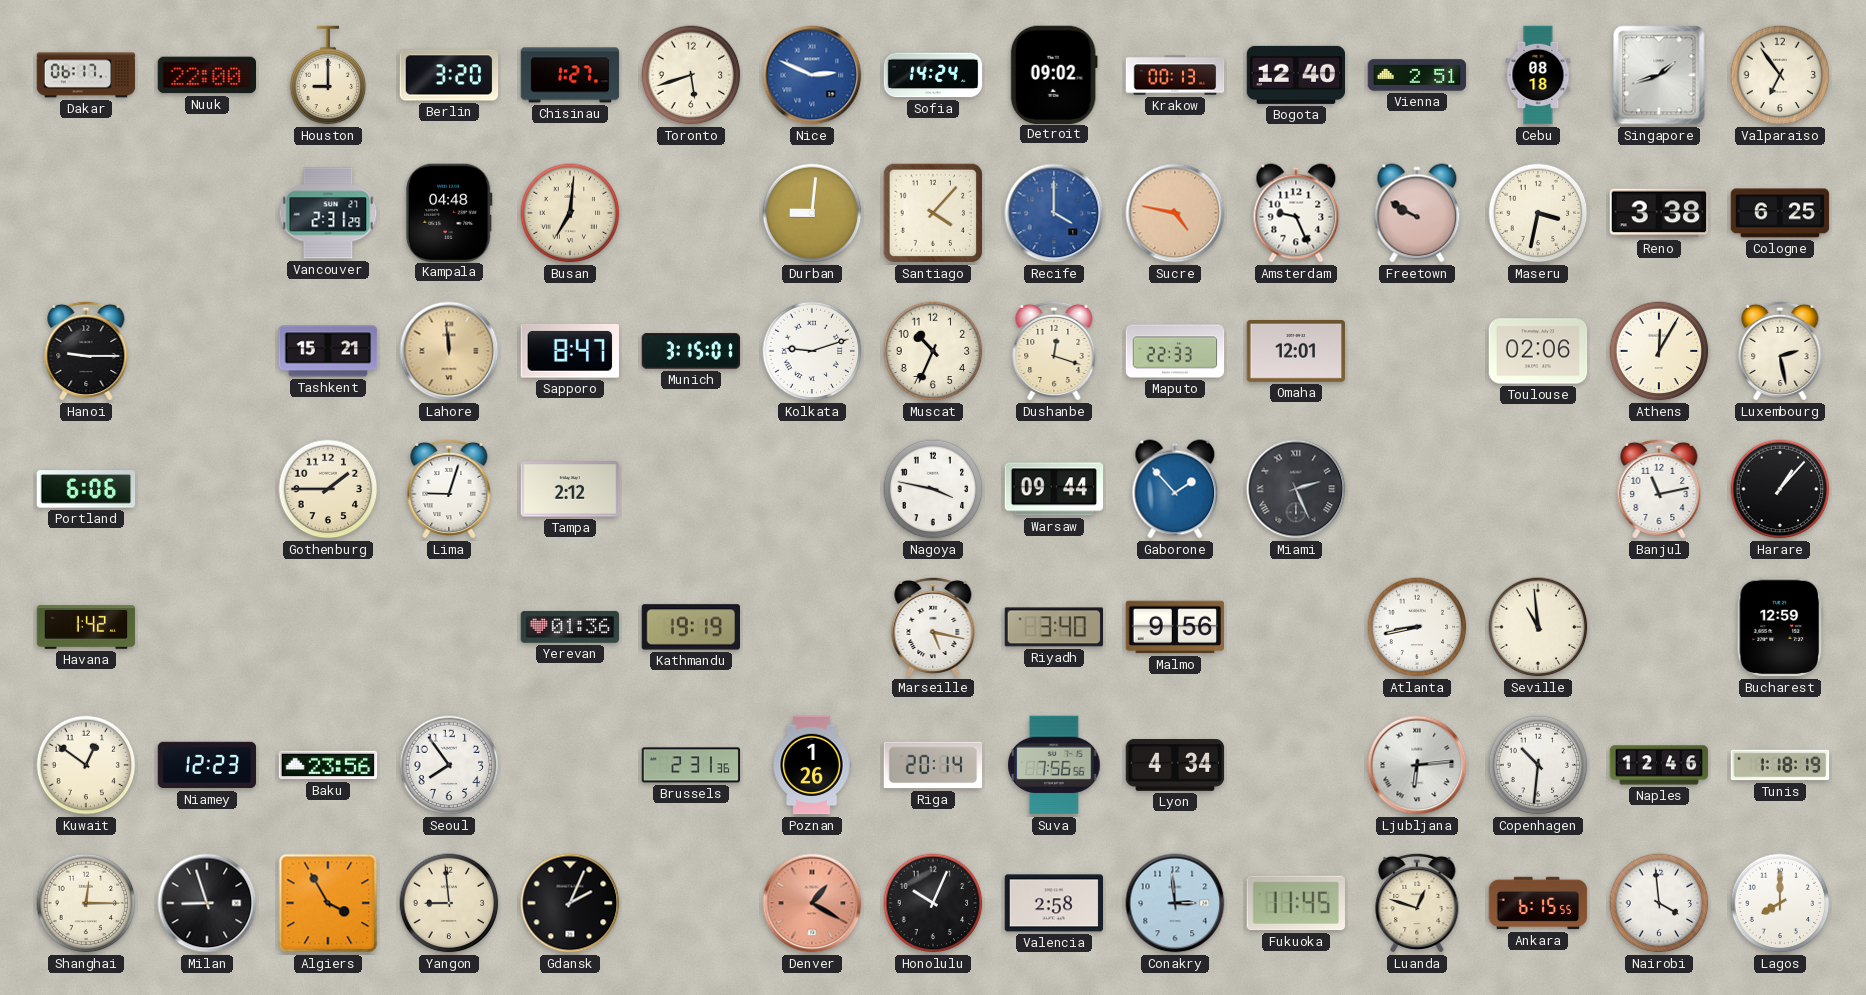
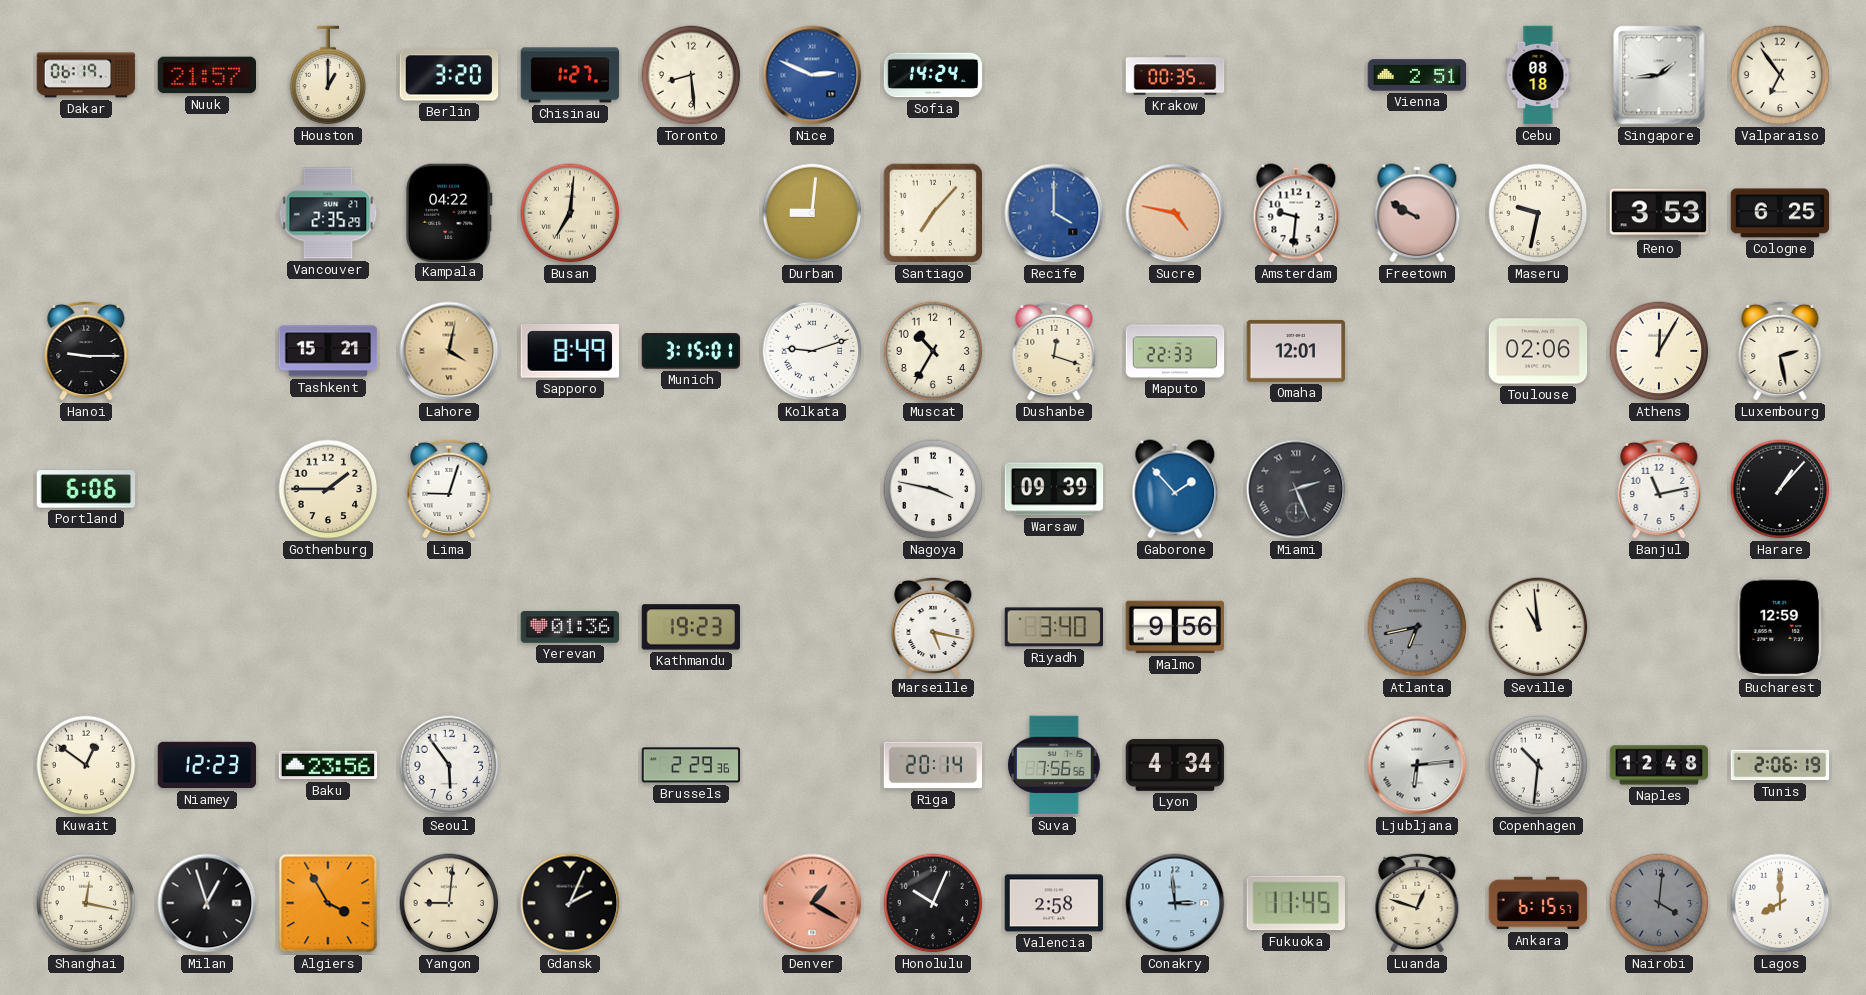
Dakar: 06:17 -> 06:19 (86, 75)
Nuuk: 22:00 -> 21:57 (207, 75)
Houston: 9:00 -> 1:00 (328, 75)
Toronto: 5:42 -> 8:29 (691, 75)
Detroit: 09:02 -> none (1054, 74)
Krakow: 00:13 -> 00:35 (1175, 75)
Bogota: 12:40 -> none (1296, 75)
Singapore: 1:42 -> 1:44 (1659, 75)
Vancouver: 2:31 -> 2:35 (328, 213)
Kampala: 04:48 -> 04:22 (449, 212)
Santiago: 4:07 -> 7:07 (933, 213)
Amsterdam: 9:26 -> 9:31 (1296, 213)
Maseru: 3:32 -> 9:32 (1538, 213)
Reno: 3:38 -> 3:53 (1659, 213)
Lahore: 11:59 -> 4:02 (449, 351)
Sapporo: 8:47 -> 8:49 (570, 352)
Muscat: 10:34 -> 10:35 (933, 351)
Tampa: 2:12 -> none (570, 489)
Warsaw: 09:44 -> 09:39 (1054, 489)
Havana: 1:42 -> none (86, 627)
Kathmandu: 19:19 -> 19:23 (690, 627)
Atlanta: 8:43 -> 6:43 (1417, 627)
Atlanta dial: white -> grey (1417, 627)
Seoul: 7:54 -> 5:54 (449, 765)
Brussels: 2:31 -> 2:29 (691, 765)
Poznan: 1:26 -> none (812, 765)
Naples: 12:46 -> 12:48 (1659, 765)
Tunis: 1:18 -> 2:06 (1780, 765)
Shanghai: 12:15 -> 12:17 (86, 903)
Milan: 8:57 -> 12:57 (207, 903)
Yangon: 8:59 -> 9:01 (449, 903)
Ankara: 6:15:55 -> 6:15:57 (1538, 903)
Nairobi: 3:59 -> 4:01 (1659, 903)
Nairobi dial: white -> grey (1659, 903)
